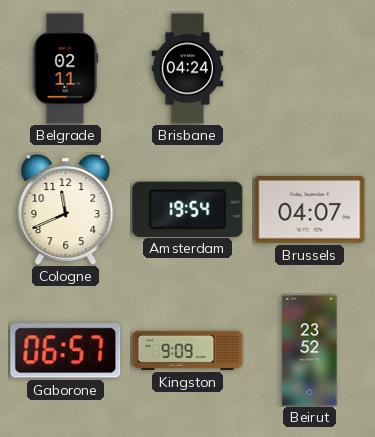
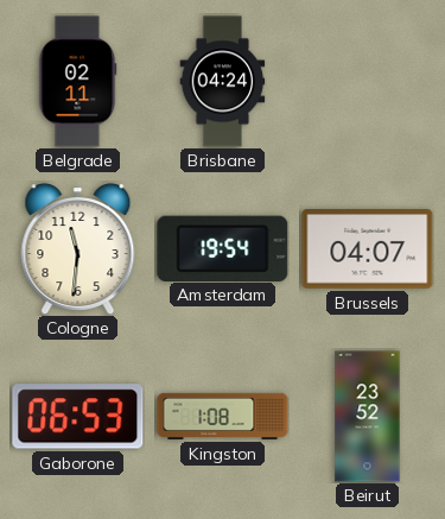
Cologne: 11:41 -> 11:31 (78, 249)
Gaborone: 06:57 -> 06:53 (78, 417)
Kingston: 9:09 -> 1:08 (223, 416)
